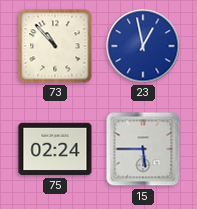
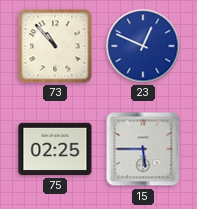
23: 12:58 -> 12:49 (143, 46)
75: 02:24 -> 02:25 (55, 149)
